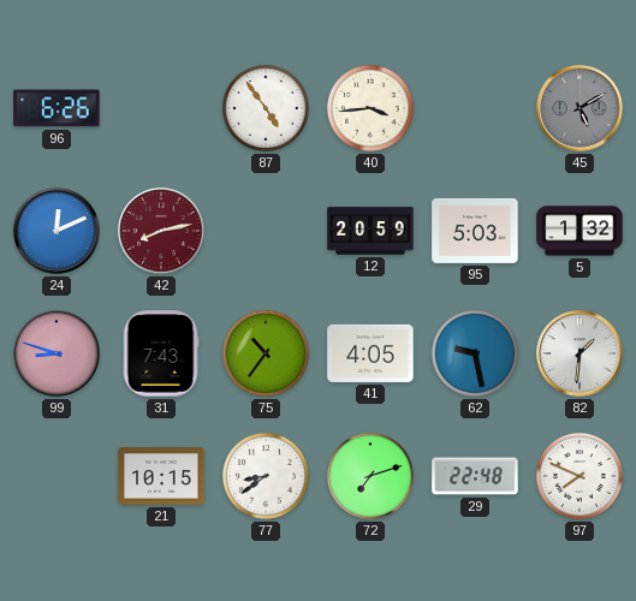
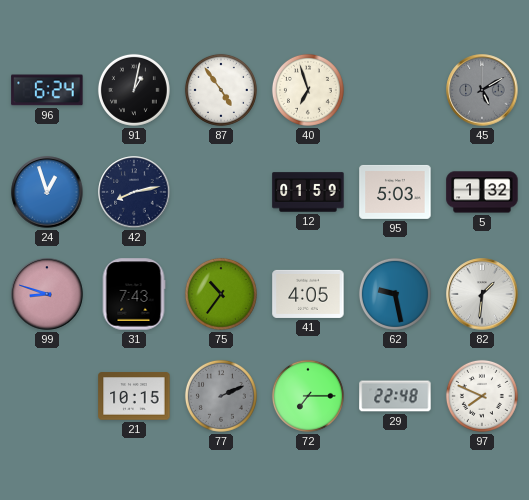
96: 6:26 -> 6:24 (47, 90)
91: none -> 1:02 (134, 90)
40: 3:44 -> 6:57 (308, 90)
24: 12:11 -> 12:57 (47, 192)
42 dial: burgundy -> navy (134, 192)
12: 20:59 -> 01:59 (308, 192)
77: 8:39 -> 2:11 (221, 396)
77 dial: white -> grey (221, 396)
72: 7:12 -> 7:15 (308, 396)
